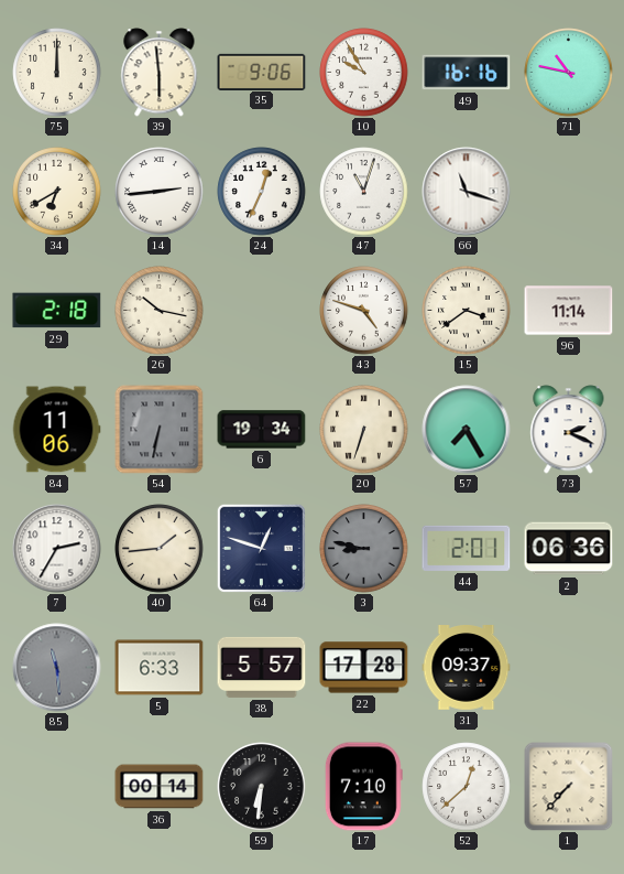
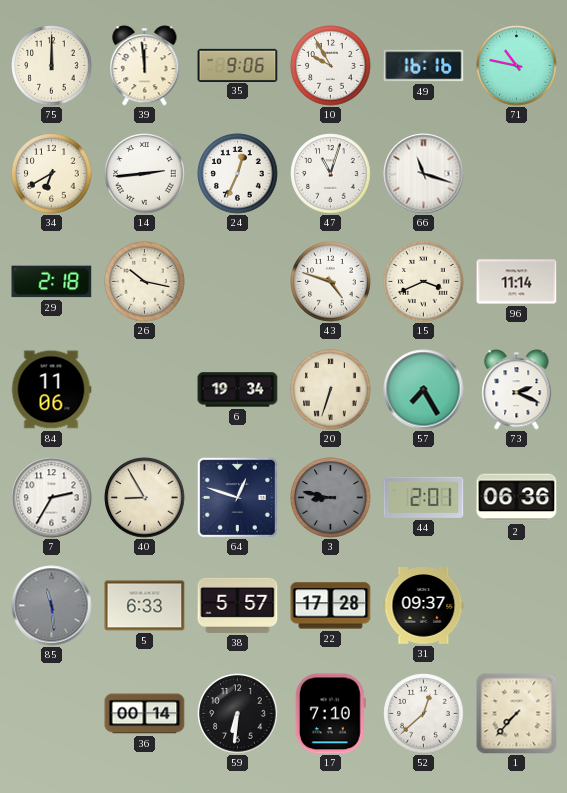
39: 5:59 -> 11:59 (145, 66)
15: 3:39 -> 3:41 (424, 282)
54: 6:32 -> none (160, 430)
40: 1:44 -> 8:55 (145, 498)
